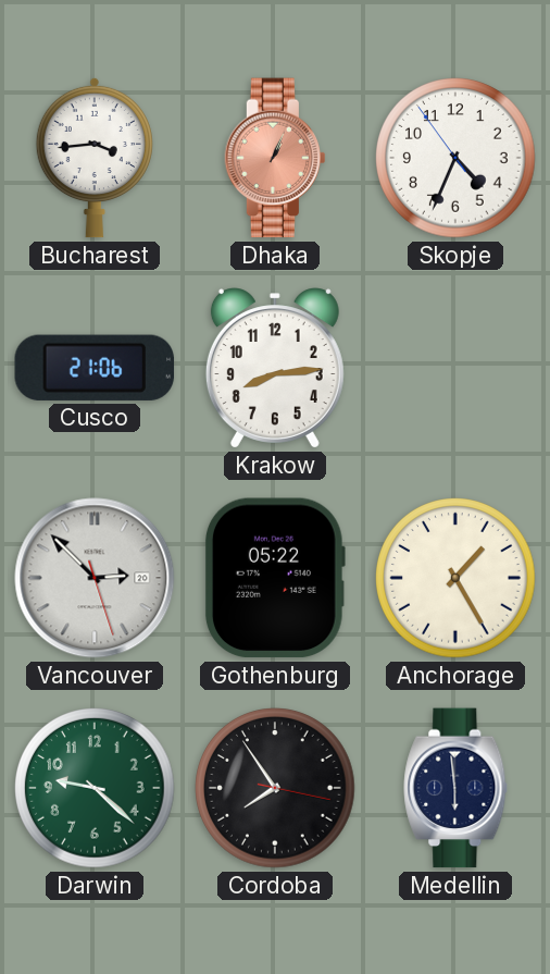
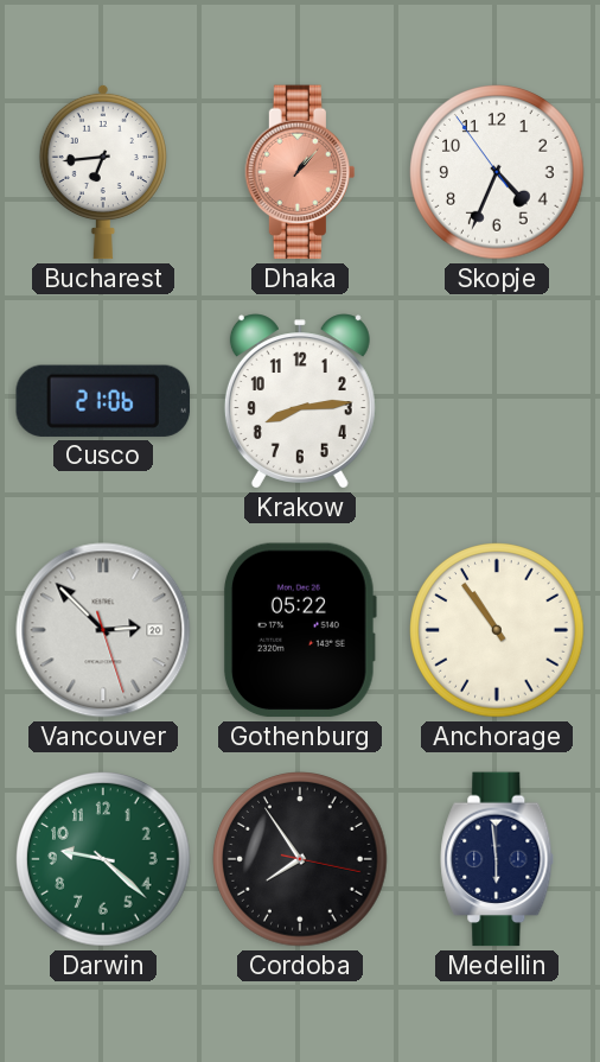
Bucharest: 3:44 -> 6:44 (103, 172)
Dhaka: 1:04 -> 1:07 (300, 172)
Anchorage: 1:25 -> 10:54 (497, 630)
